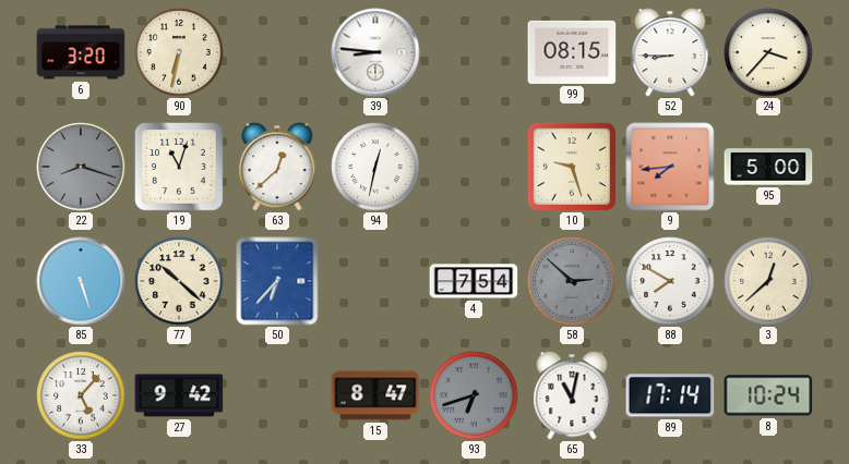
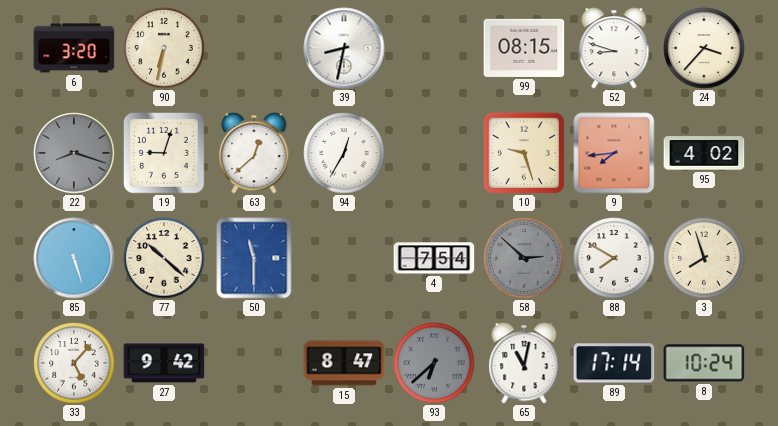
39: 8:46 -> 8:32 (344, 48)
52: 8:45 -> 8:48 (614, 48)
19: 11:03 -> 9:03 (165, 154)
94: 12:32 -> 12:35 (344, 153)
95: 5:00 -> 4:02 (704, 153)
50: 6:37 -> 11:30 (254, 258)
3: 12:38 -> 7:57 (704, 258)
93: 6:42 -> 6:38 (434, 363)
